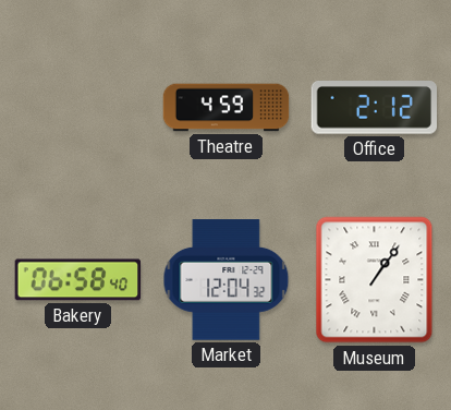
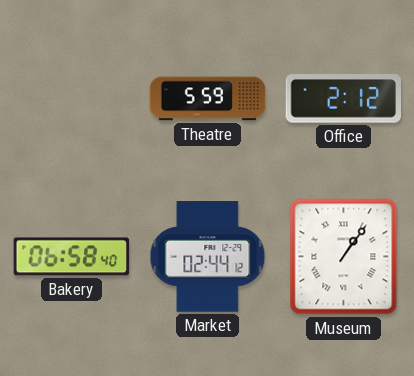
Theatre: 4:59 -> 5:59 (208, 99)
Market: 12:04 -> 02:44 (208, 257)
